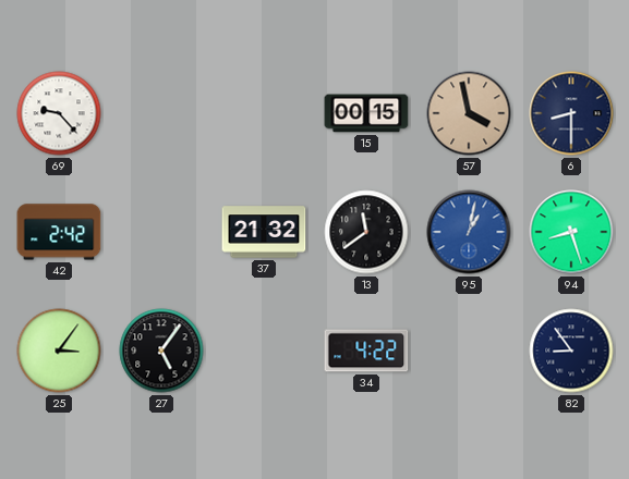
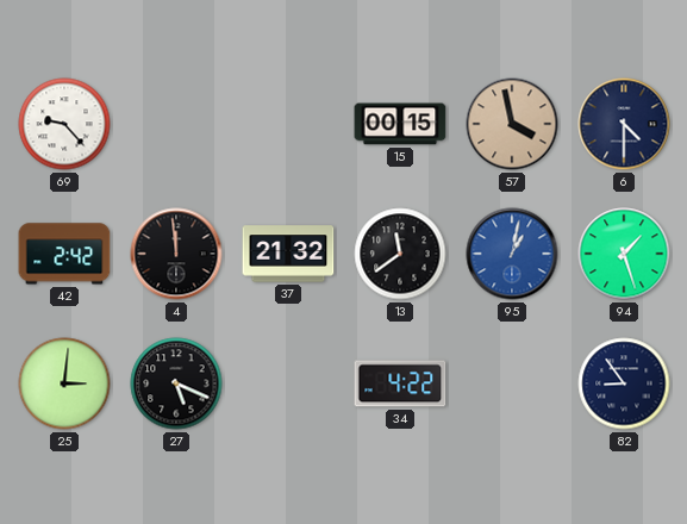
6: 8:30 -> 4:30 (624, 124)
4: none -> 11:59 (176, 254)
94: 8:27 -> 1:27 (624, 254)
25: 3:06 -> 3:01 (64, 383)
27: 5:06 -> 5:19 (176, 383)
